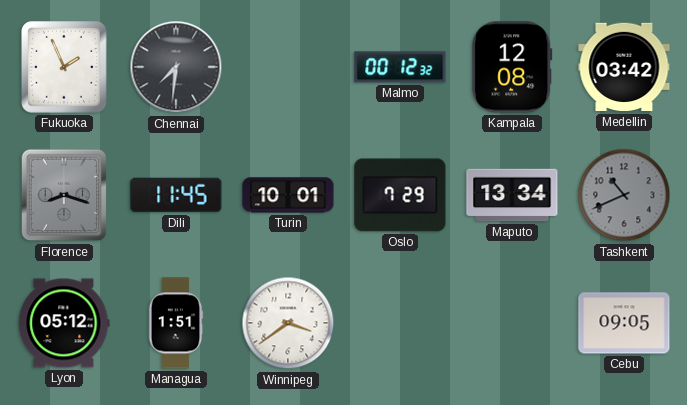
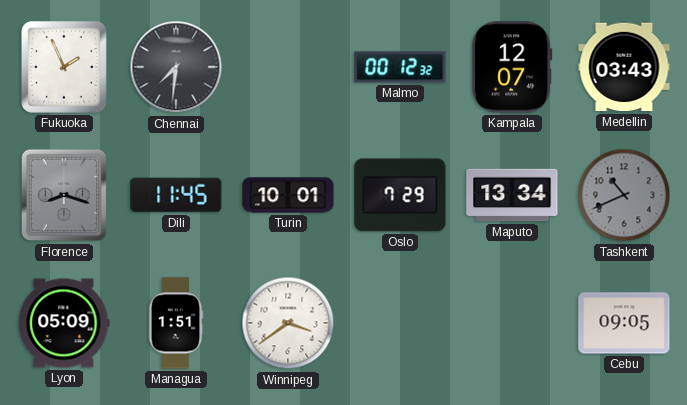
Kampala: 12:08 -> 12:07 (512, 67)
Medellin: 03:42 -> 03:43 (624, 67)
Lyon: 05:12 -> 05:09 (64, 323)
